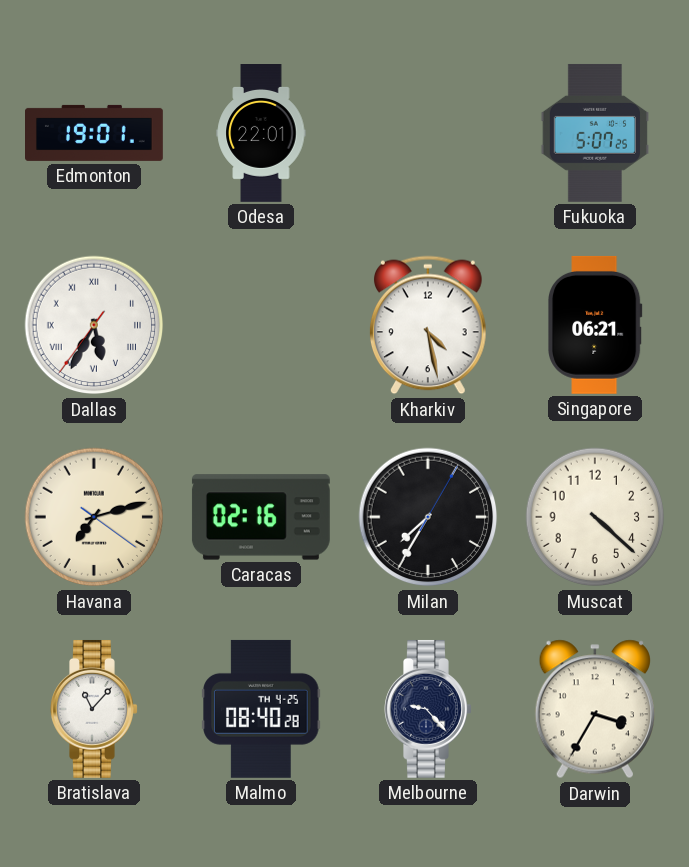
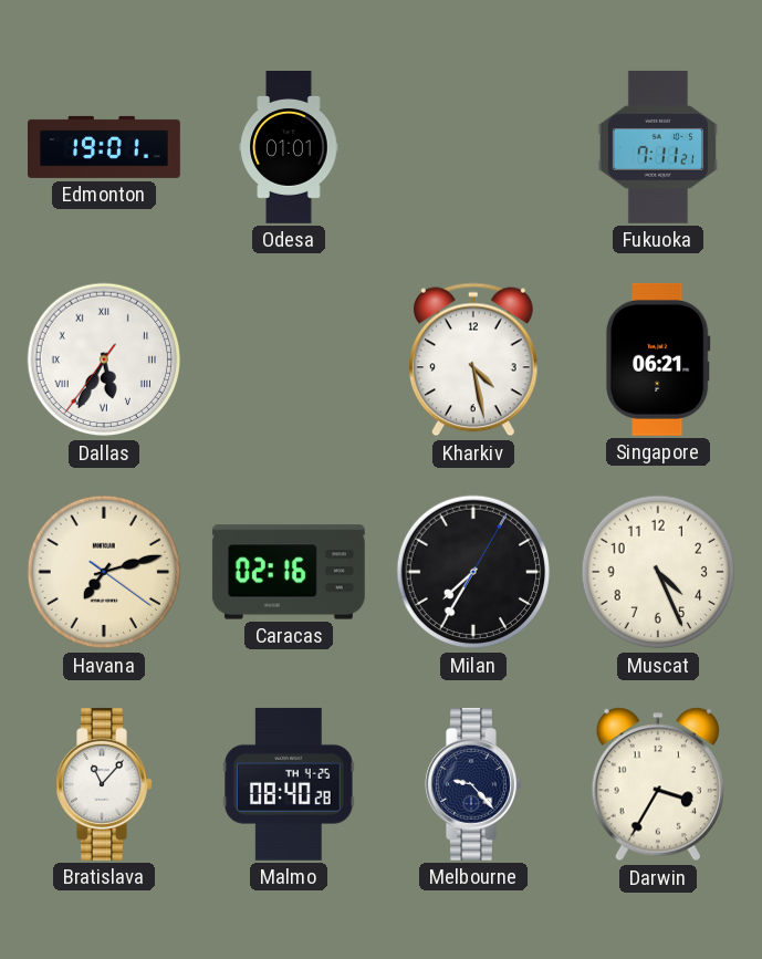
Odesa: 22:01 -> 01:01 (289, 148)
Fukuoka: 5:07 -> 7:11 (657, 147)
Muscat: 4:22 -> 4:26 (658, 572)
